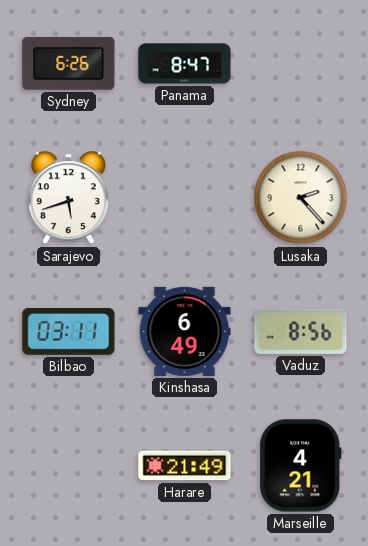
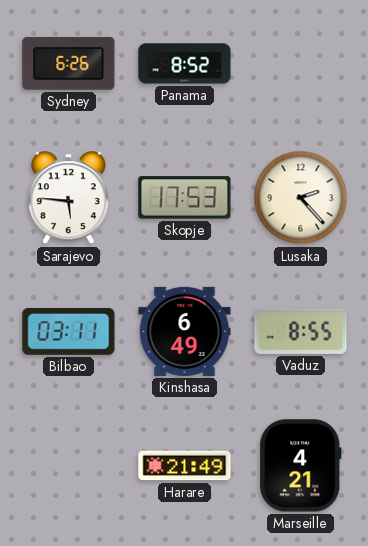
Panama: 8:47 -> 8:52 (185, 64)
Sarajevo: 5:42 -> 5:46 (68, 198)
Skopje: none -> 17:53 (185, 198)
Vaduz: 8:56 -> 8:55 (301, 331)
